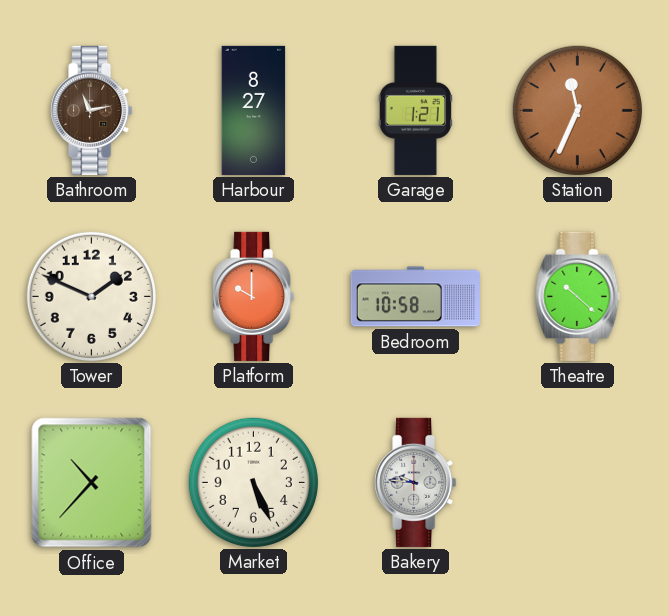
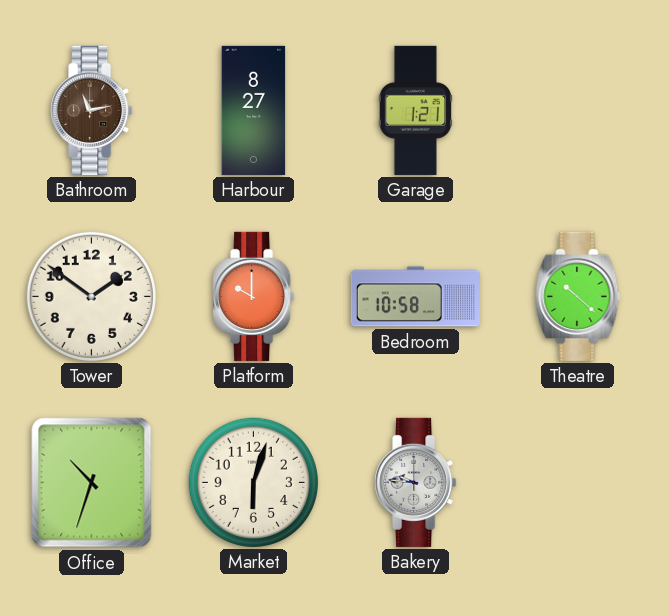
Station: 11:34 -> none (577, 110)
Tower: 1:49 -> 1:51 (91, 296)
Office: 10:37 -> 10:33 (92, 483)
Market: 5:26 -> 6:03 (253, 482)
